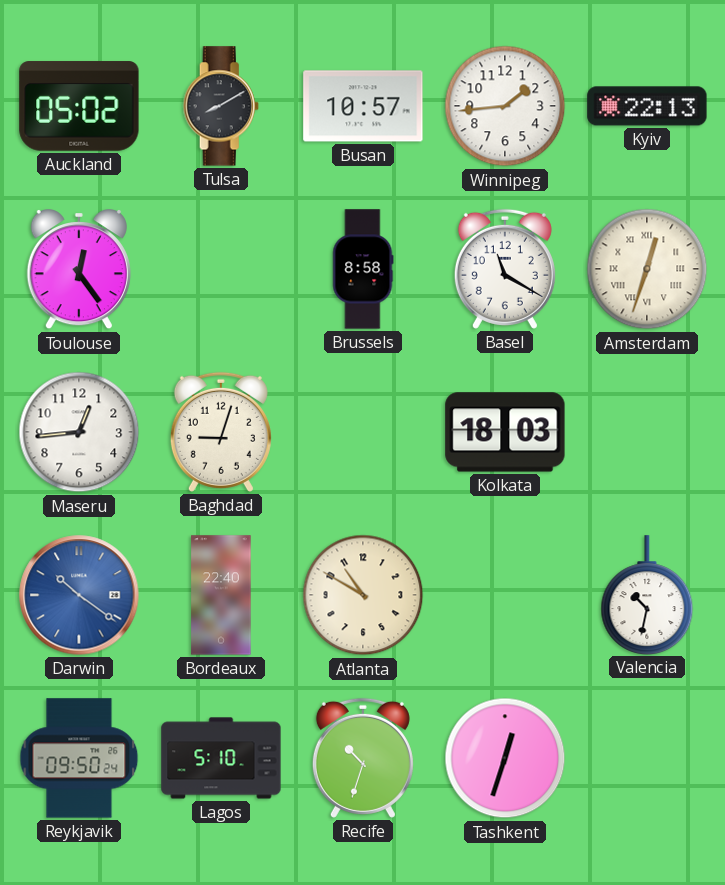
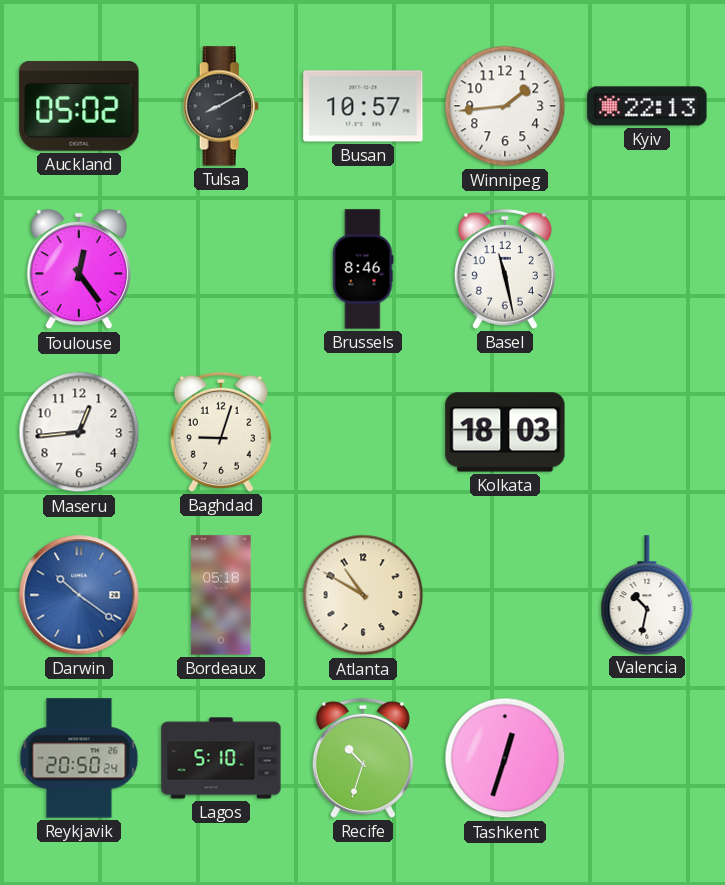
Brussels: 8:58 -> 8:46 (363, 269)
Basel: 11:20 -> 11:28 (505, 269)
Amsterdam: 12:33 -> none (647, 269)
Bordeaux: 22:40 -> 05:18 (221, 595)
Reykjavik: 09:50 -> 20:50 (79, 758)
